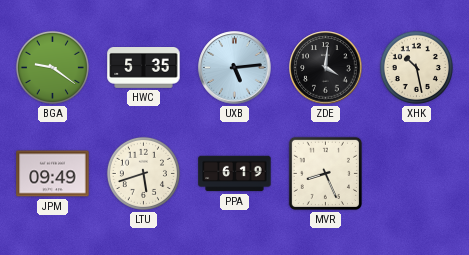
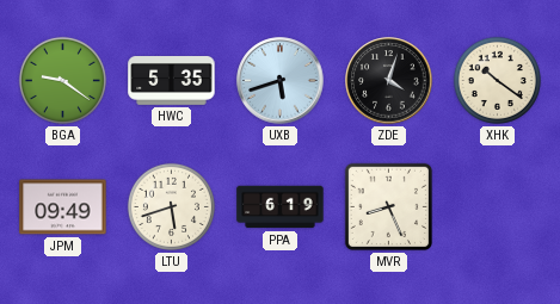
UXB: 5:14 -> 5:42 (281, 81)
ZDE: 4:01 -> 4:03 (389, 81)
XHK: 10:28 -> 10:21 (497, 80)
